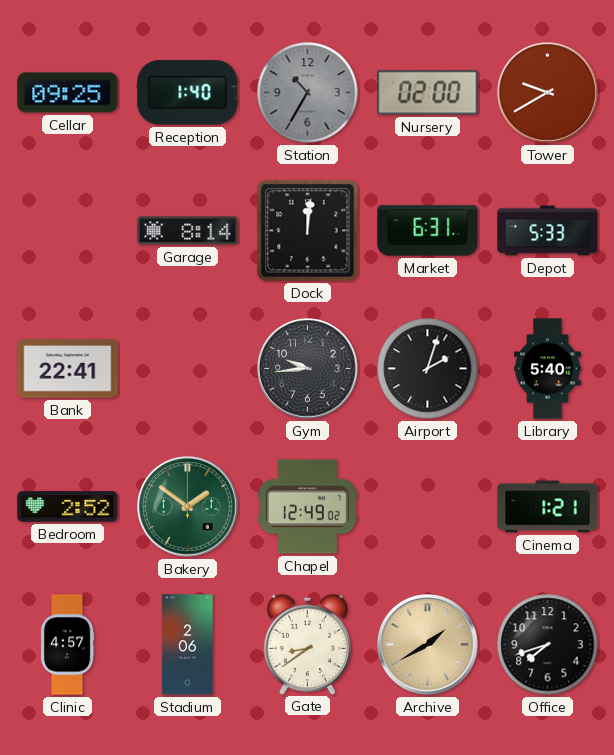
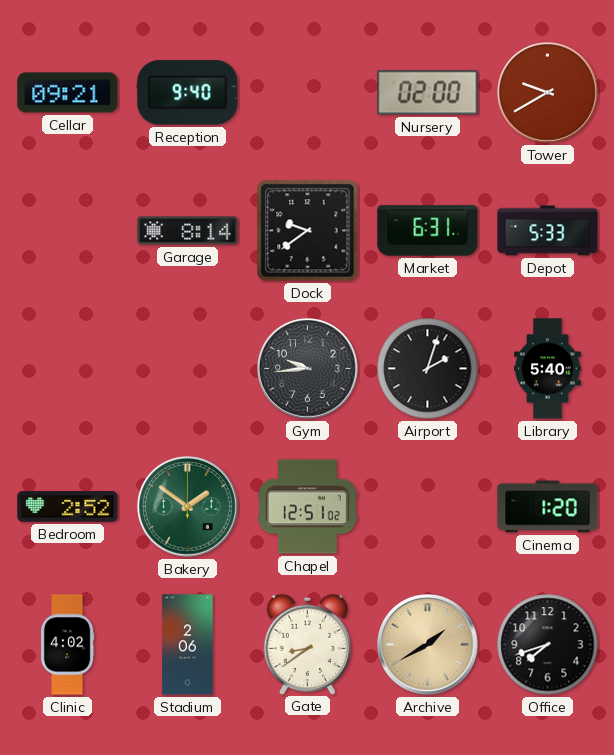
Cellar: 09:25 -> 09:21 (68, 93)
Reception: 1:40 -> 9:40 (188, 93)
Station: 10:35 -> none (308, 93)
Dock: 12:01 -> 9:39 (308, 231)
Bank: 22:41 -> none (68, 369)
Chapel: 12:49 -> 12:51 (307, 507)
Cinema: 1:21 -> 1:20 (548, 507)
Clinic: 4:57 -> 4:02 (67, 645)
